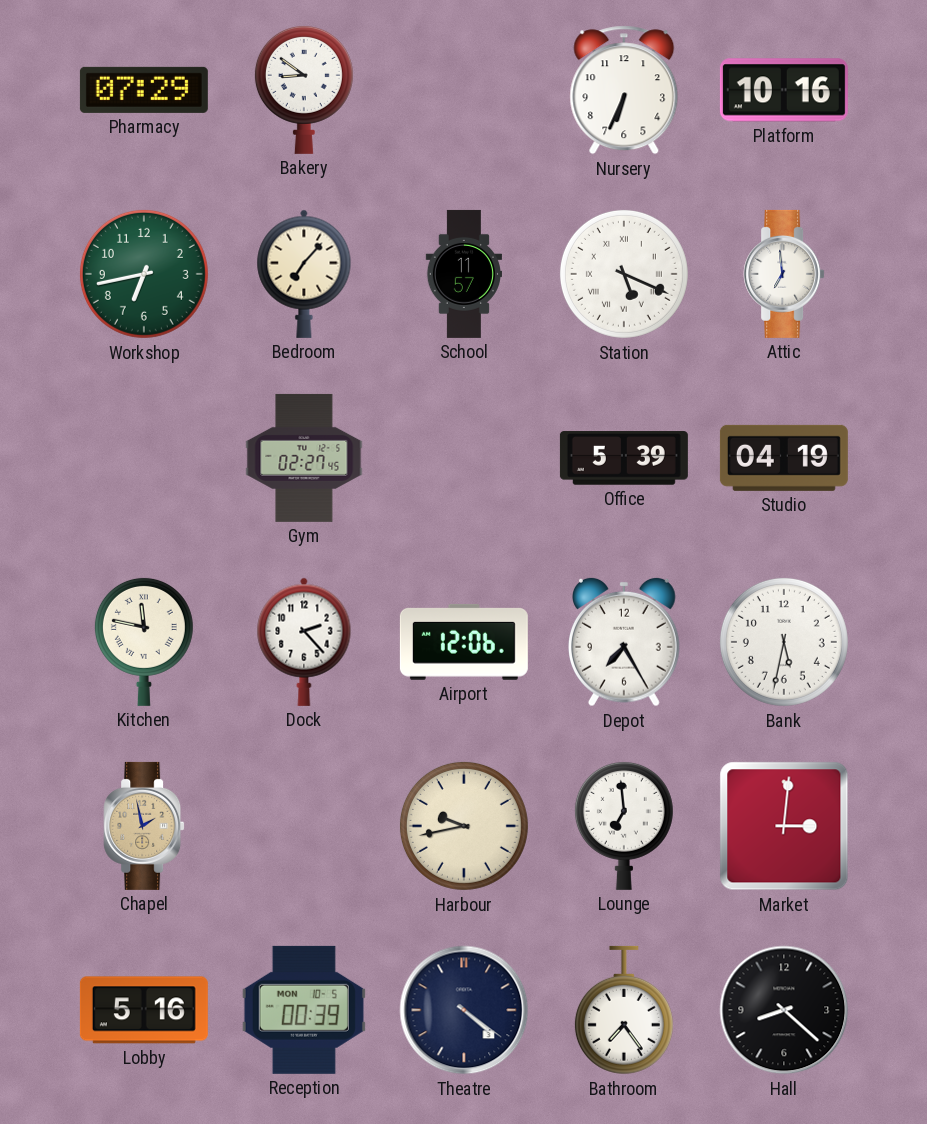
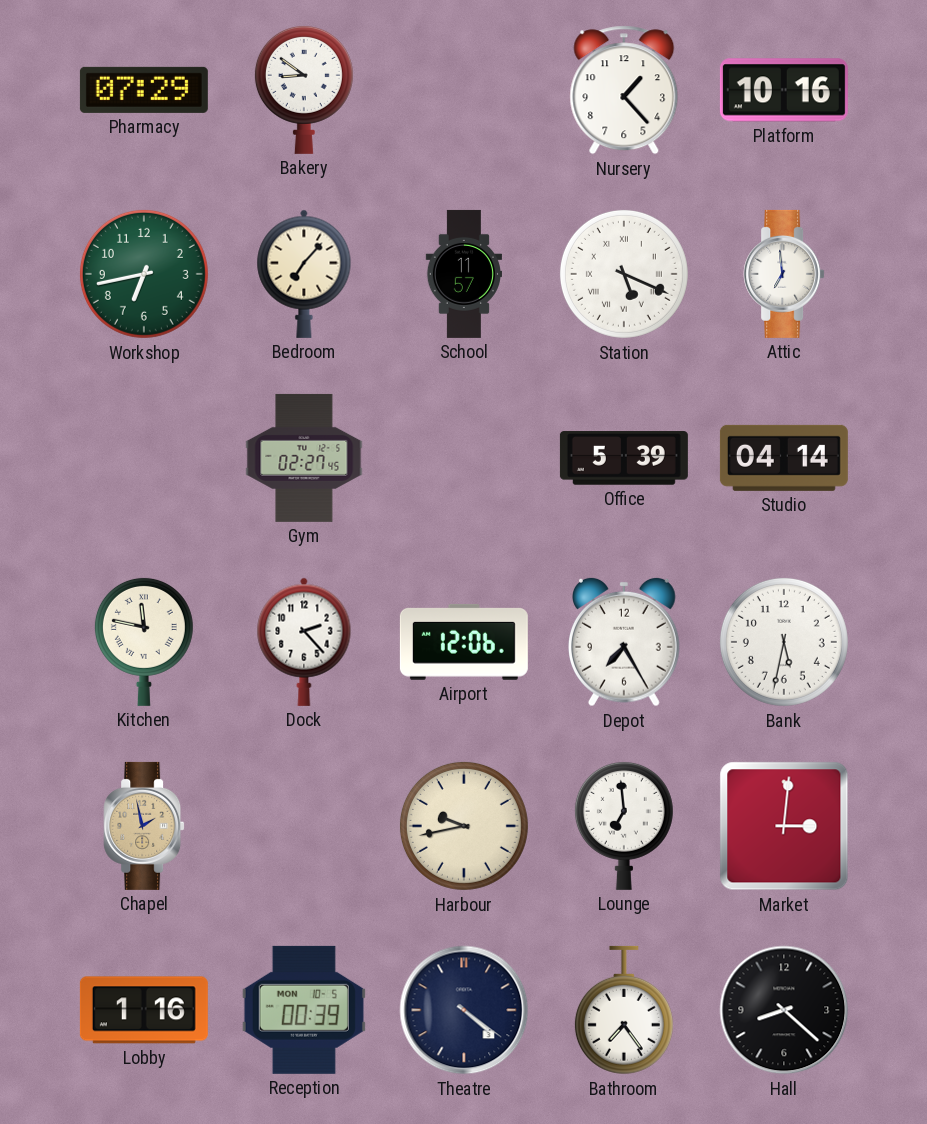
Nursery: 6:34 -> 1:23 (624, 90)
Studio: 04:19 -> 04:14 (784, 458)
Lobby: 5:16 -> 1:16 (144, 1010)
